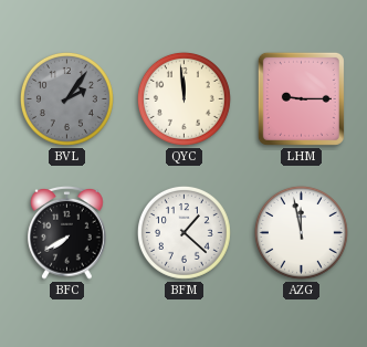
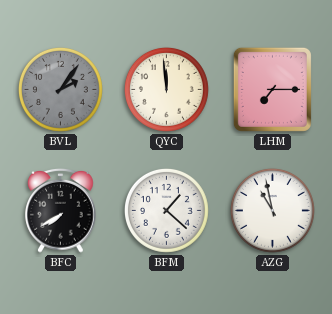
LHM: 9:15 -> 7:15 (272, 89)
AZG: 11:58 -> 10:58 (272, 210)
